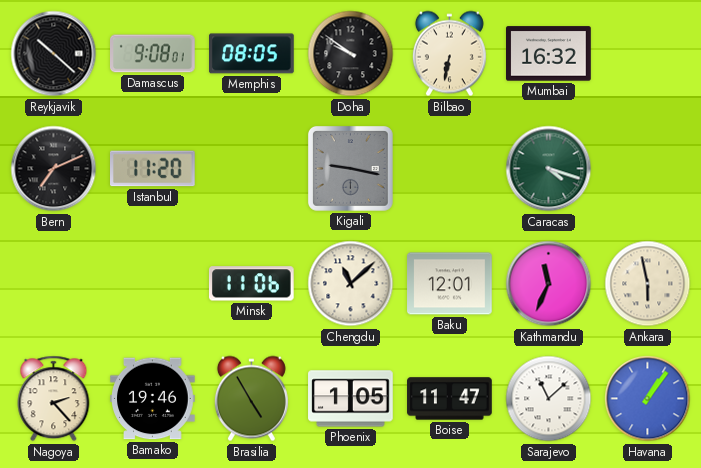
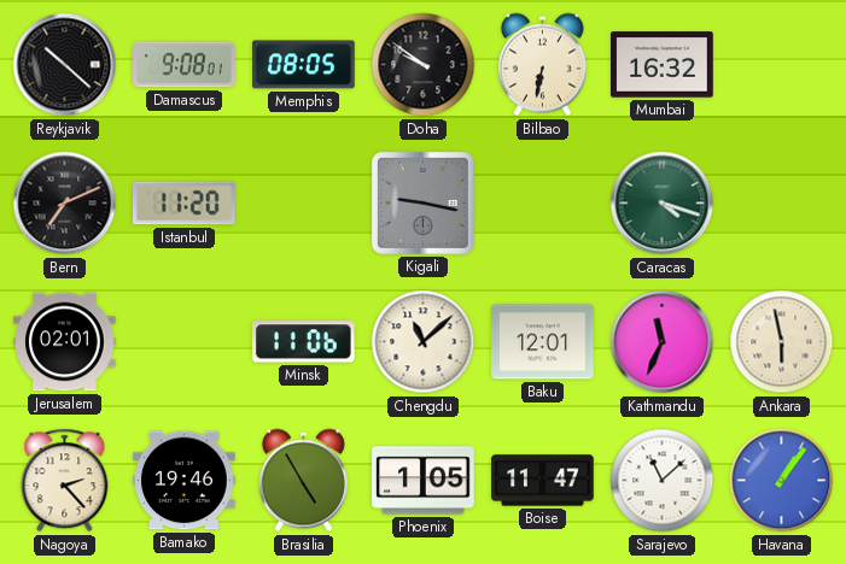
Jerusalem: none -> 02:01 (65, 342)
